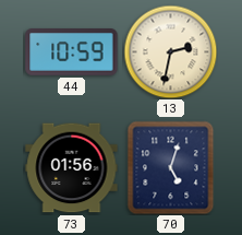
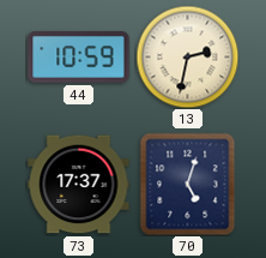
73: 01:56 -> 17:37 (79, 185)
